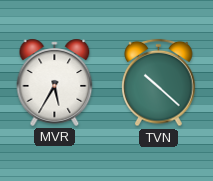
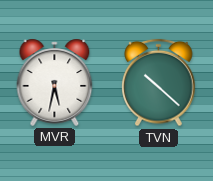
MVR: 5:35 -> 5:32 (55, 82)
